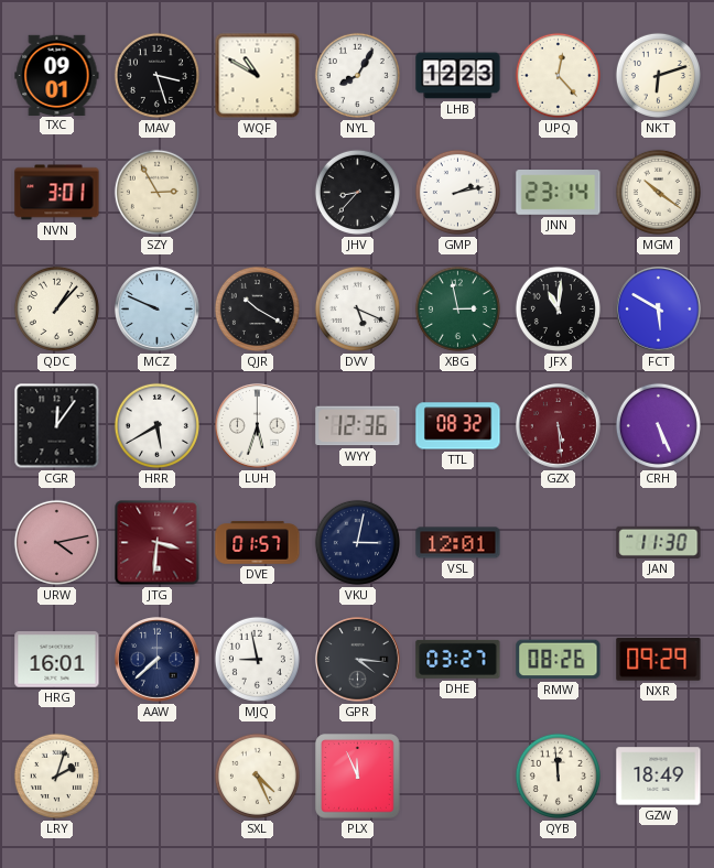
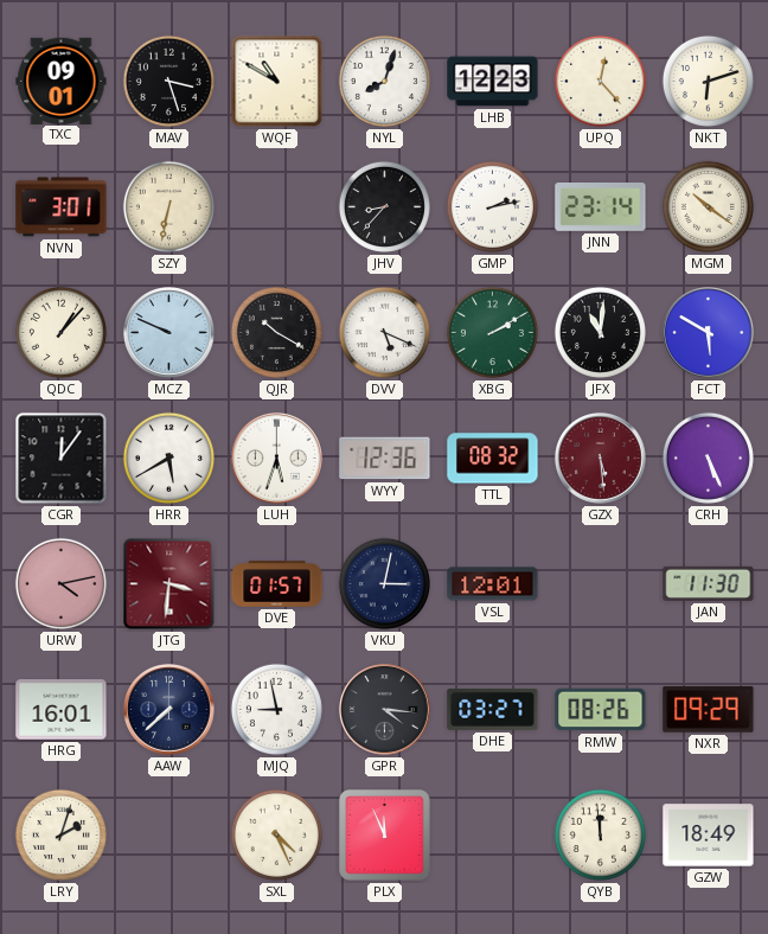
NYL: 8:05 -> 8:03 (384, 81)
SZY: 2:55 -> 6:32 (168, 206)
XBG: 2:58 -> 2:10 (492, 332)
